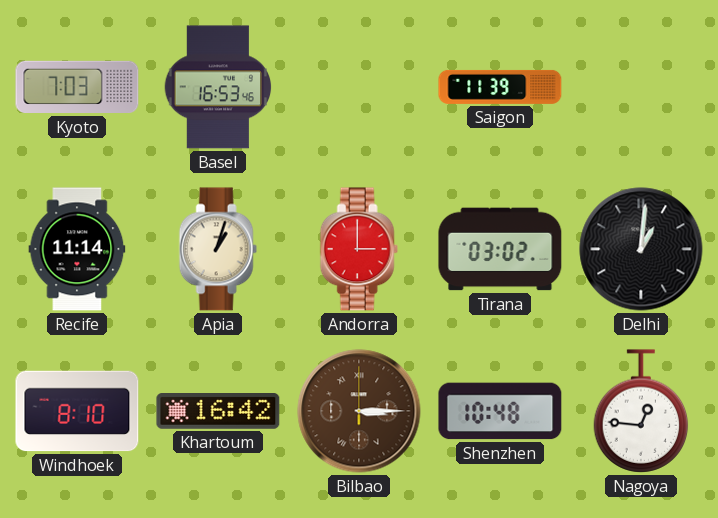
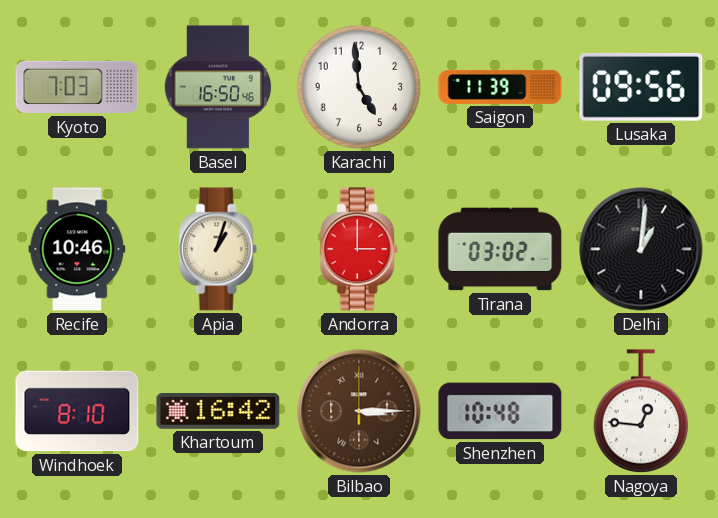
Basel: 16:53 -> 16:50 (218, 87)
Karachi: none -> 4:59 (359, 87)
Lusaka: none -> 09:56 (641, 87)
Recife: 11:14 -> 10:46 (77, 249)
